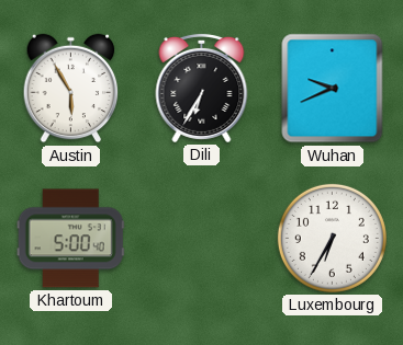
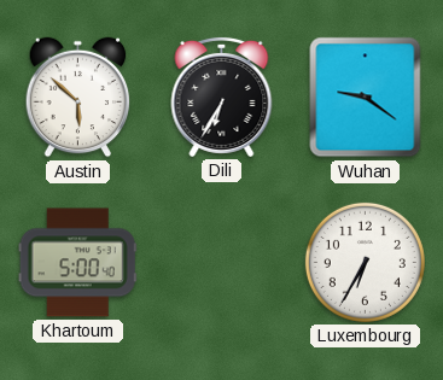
Austin: 5:55 -> 5:52 (78, 98)
Wuhan: 9:41 -> 9:21 (366, 98)
